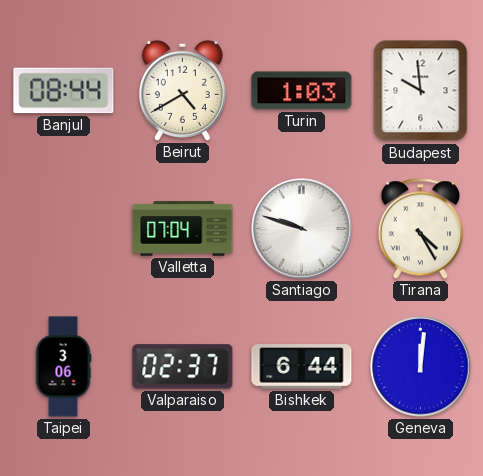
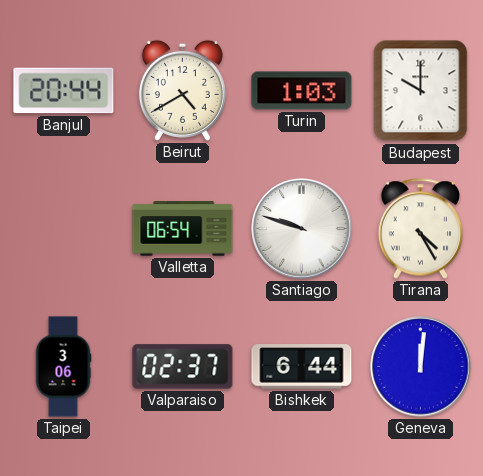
Banjul: 08:44 -> 20:44 (64, 91)
Budapest: 9:59 -> 10:00 (421, 91)
Valletta: 07:04 -> 06:54 (183, 229)
